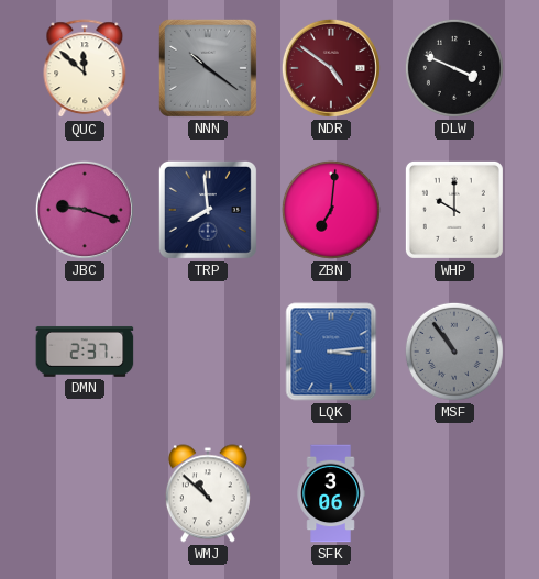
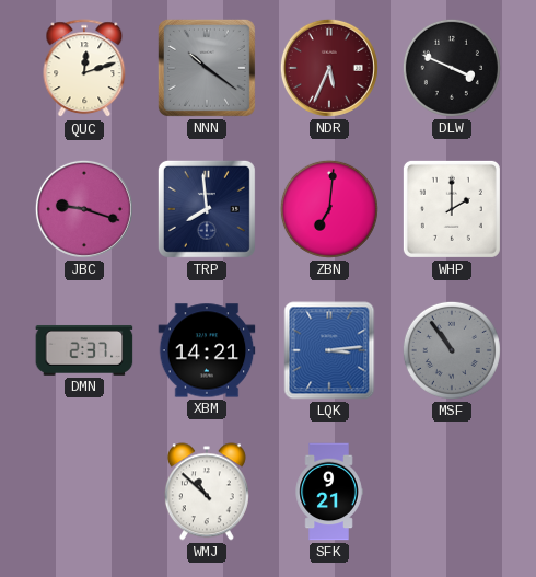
QUC: 11:52 -> 12:12 (84, 69)
NDR: 4:51 -> 5:34 (329, 68)
WHP: 10:00 -> 2:00 (452, 209)
XBM: none -> 14:21 (207, 350)
SFK: 3:06 -> 9:21 (329, 492)
